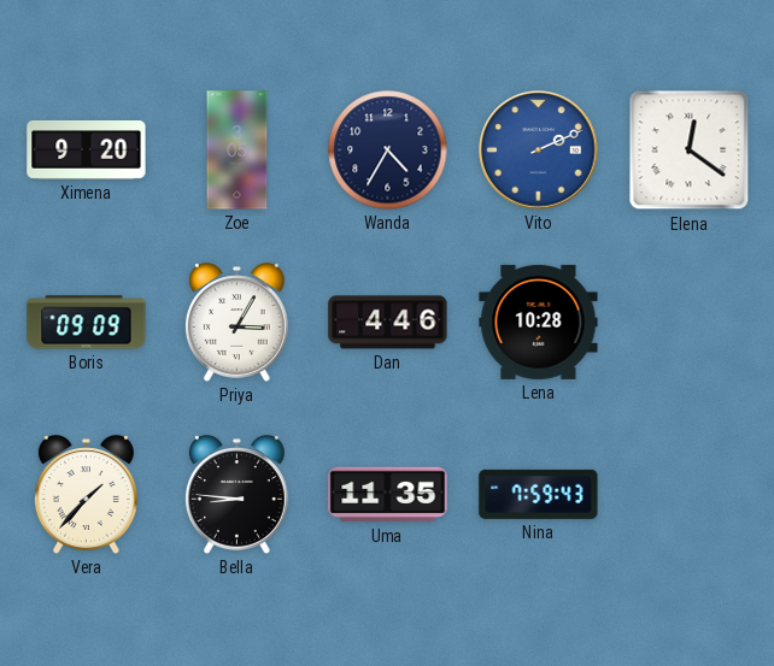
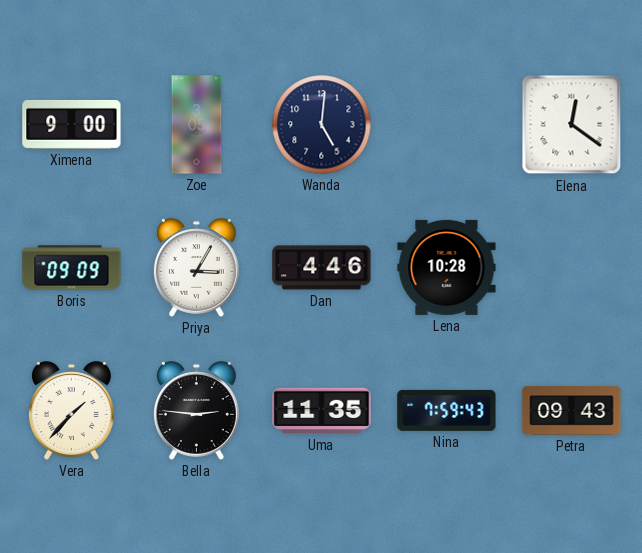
Ximena: 9:20 -> 9:00 (72, 124)
Wanda: 4:35 -> 5:01 (322, 125)
Vito: 2:11 -> none (539, 151)
Bella: 8:46 -> 2:46 (196, 411)
Petra: none -> 09:43 (572, 411)
